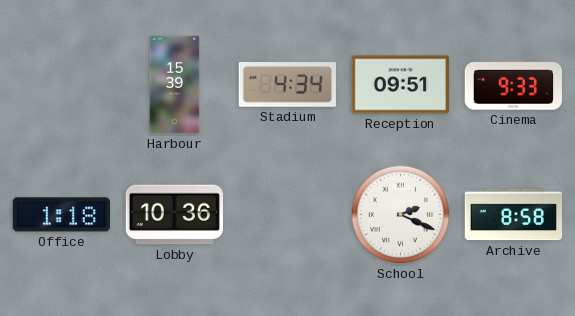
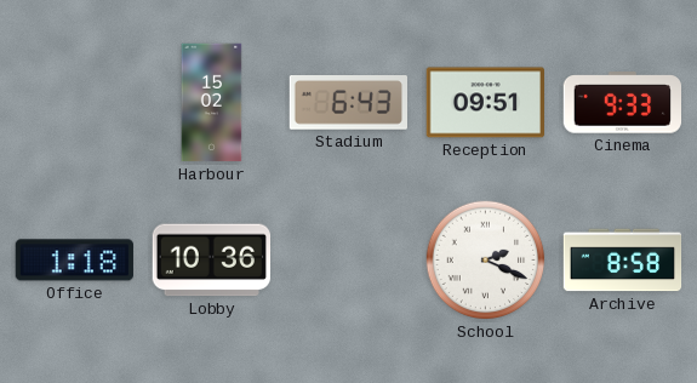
Harbour: 15:39 -> 15:02 (212, 103)
Stadium: 4:34 -> 6:43 (348, 103)
